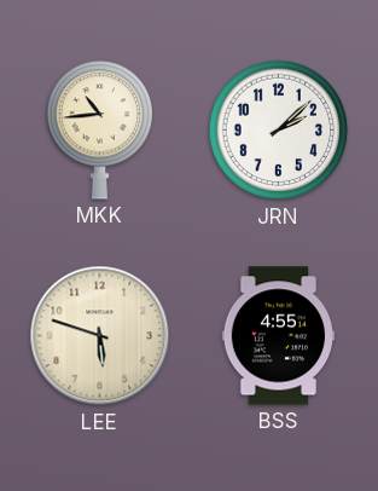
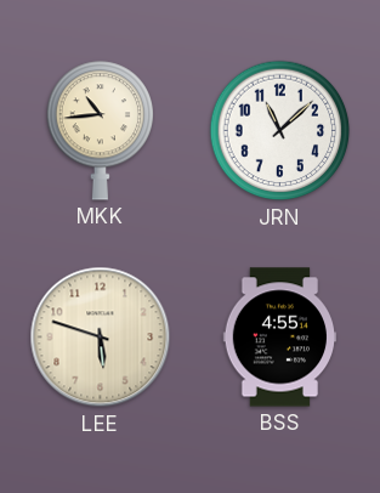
JRN: 2:08 -> 11:08 (280, 131)
